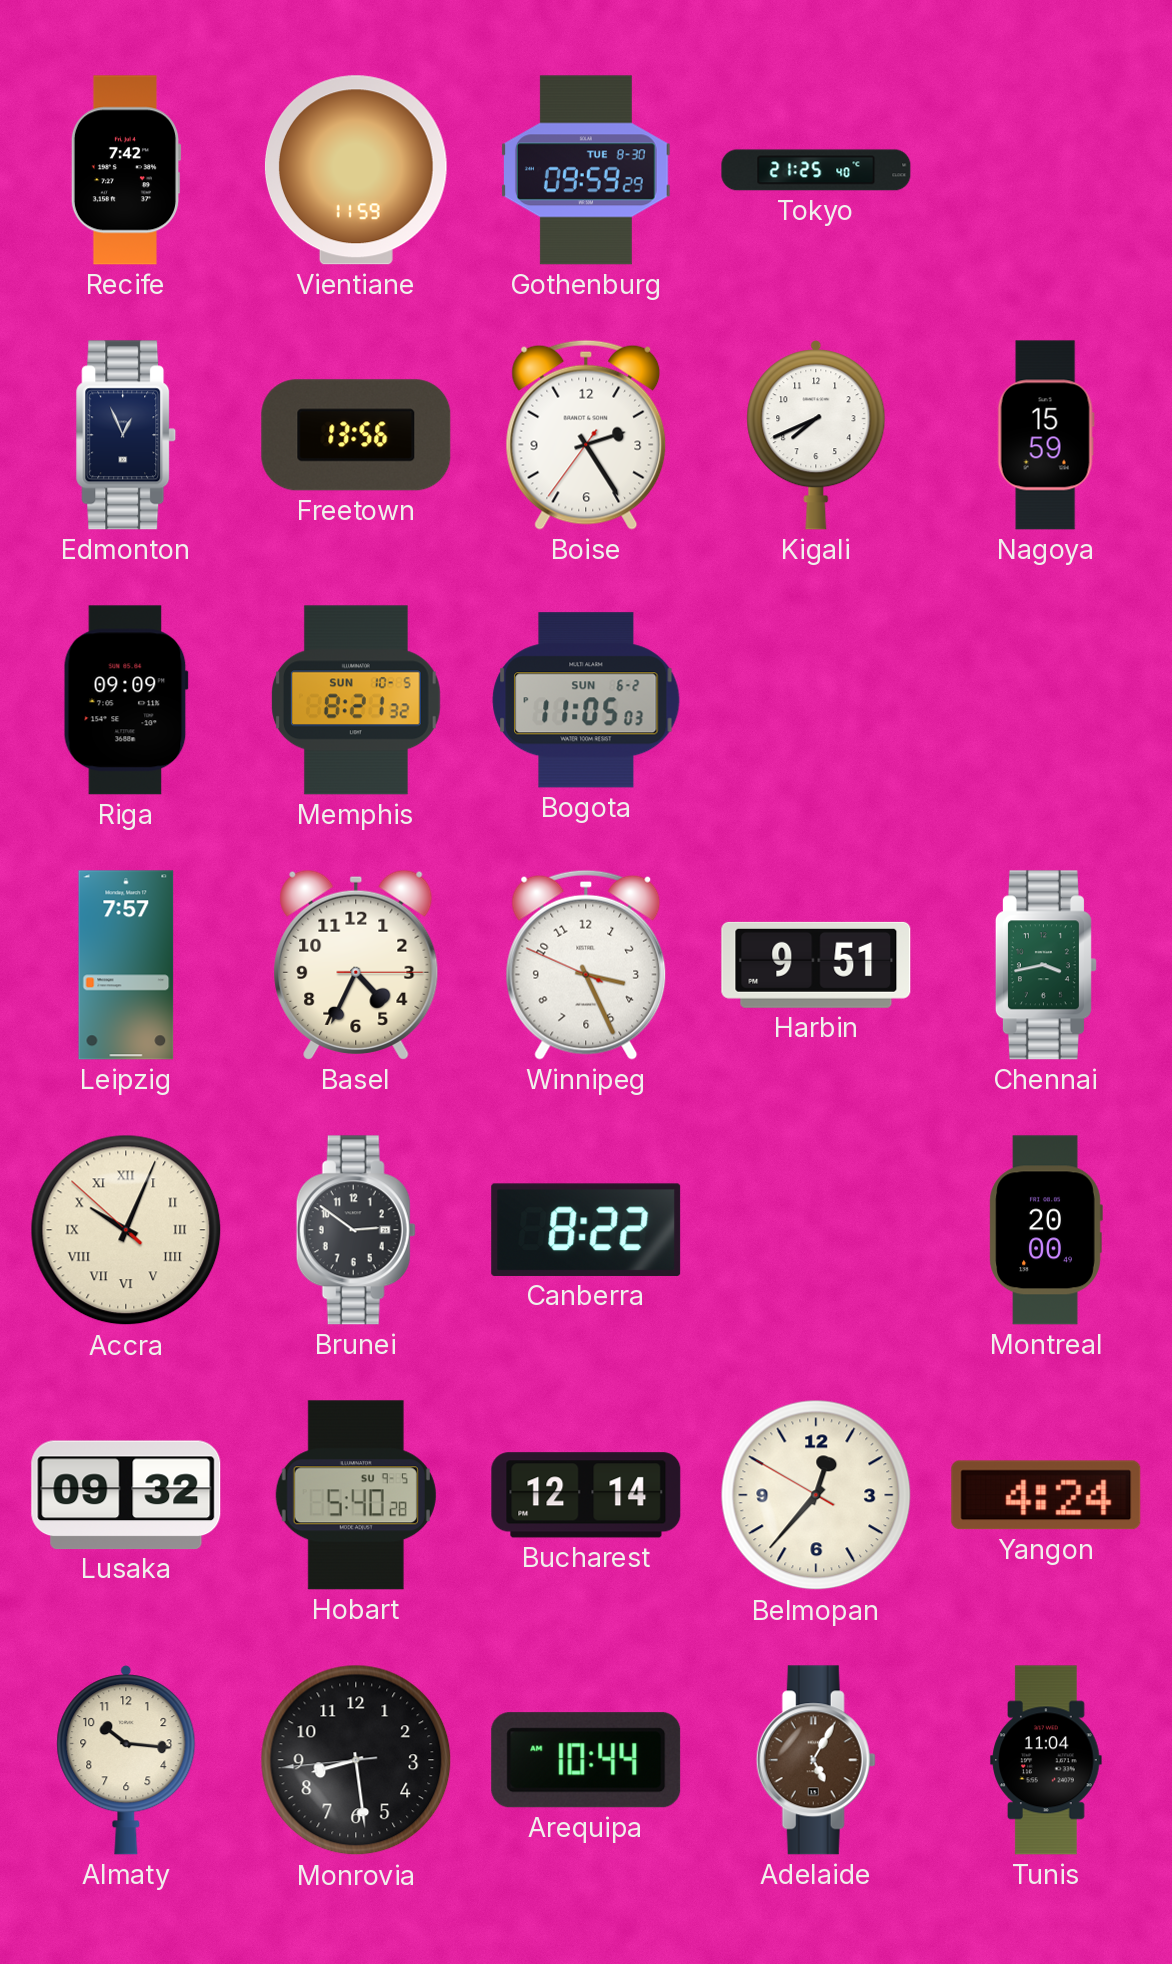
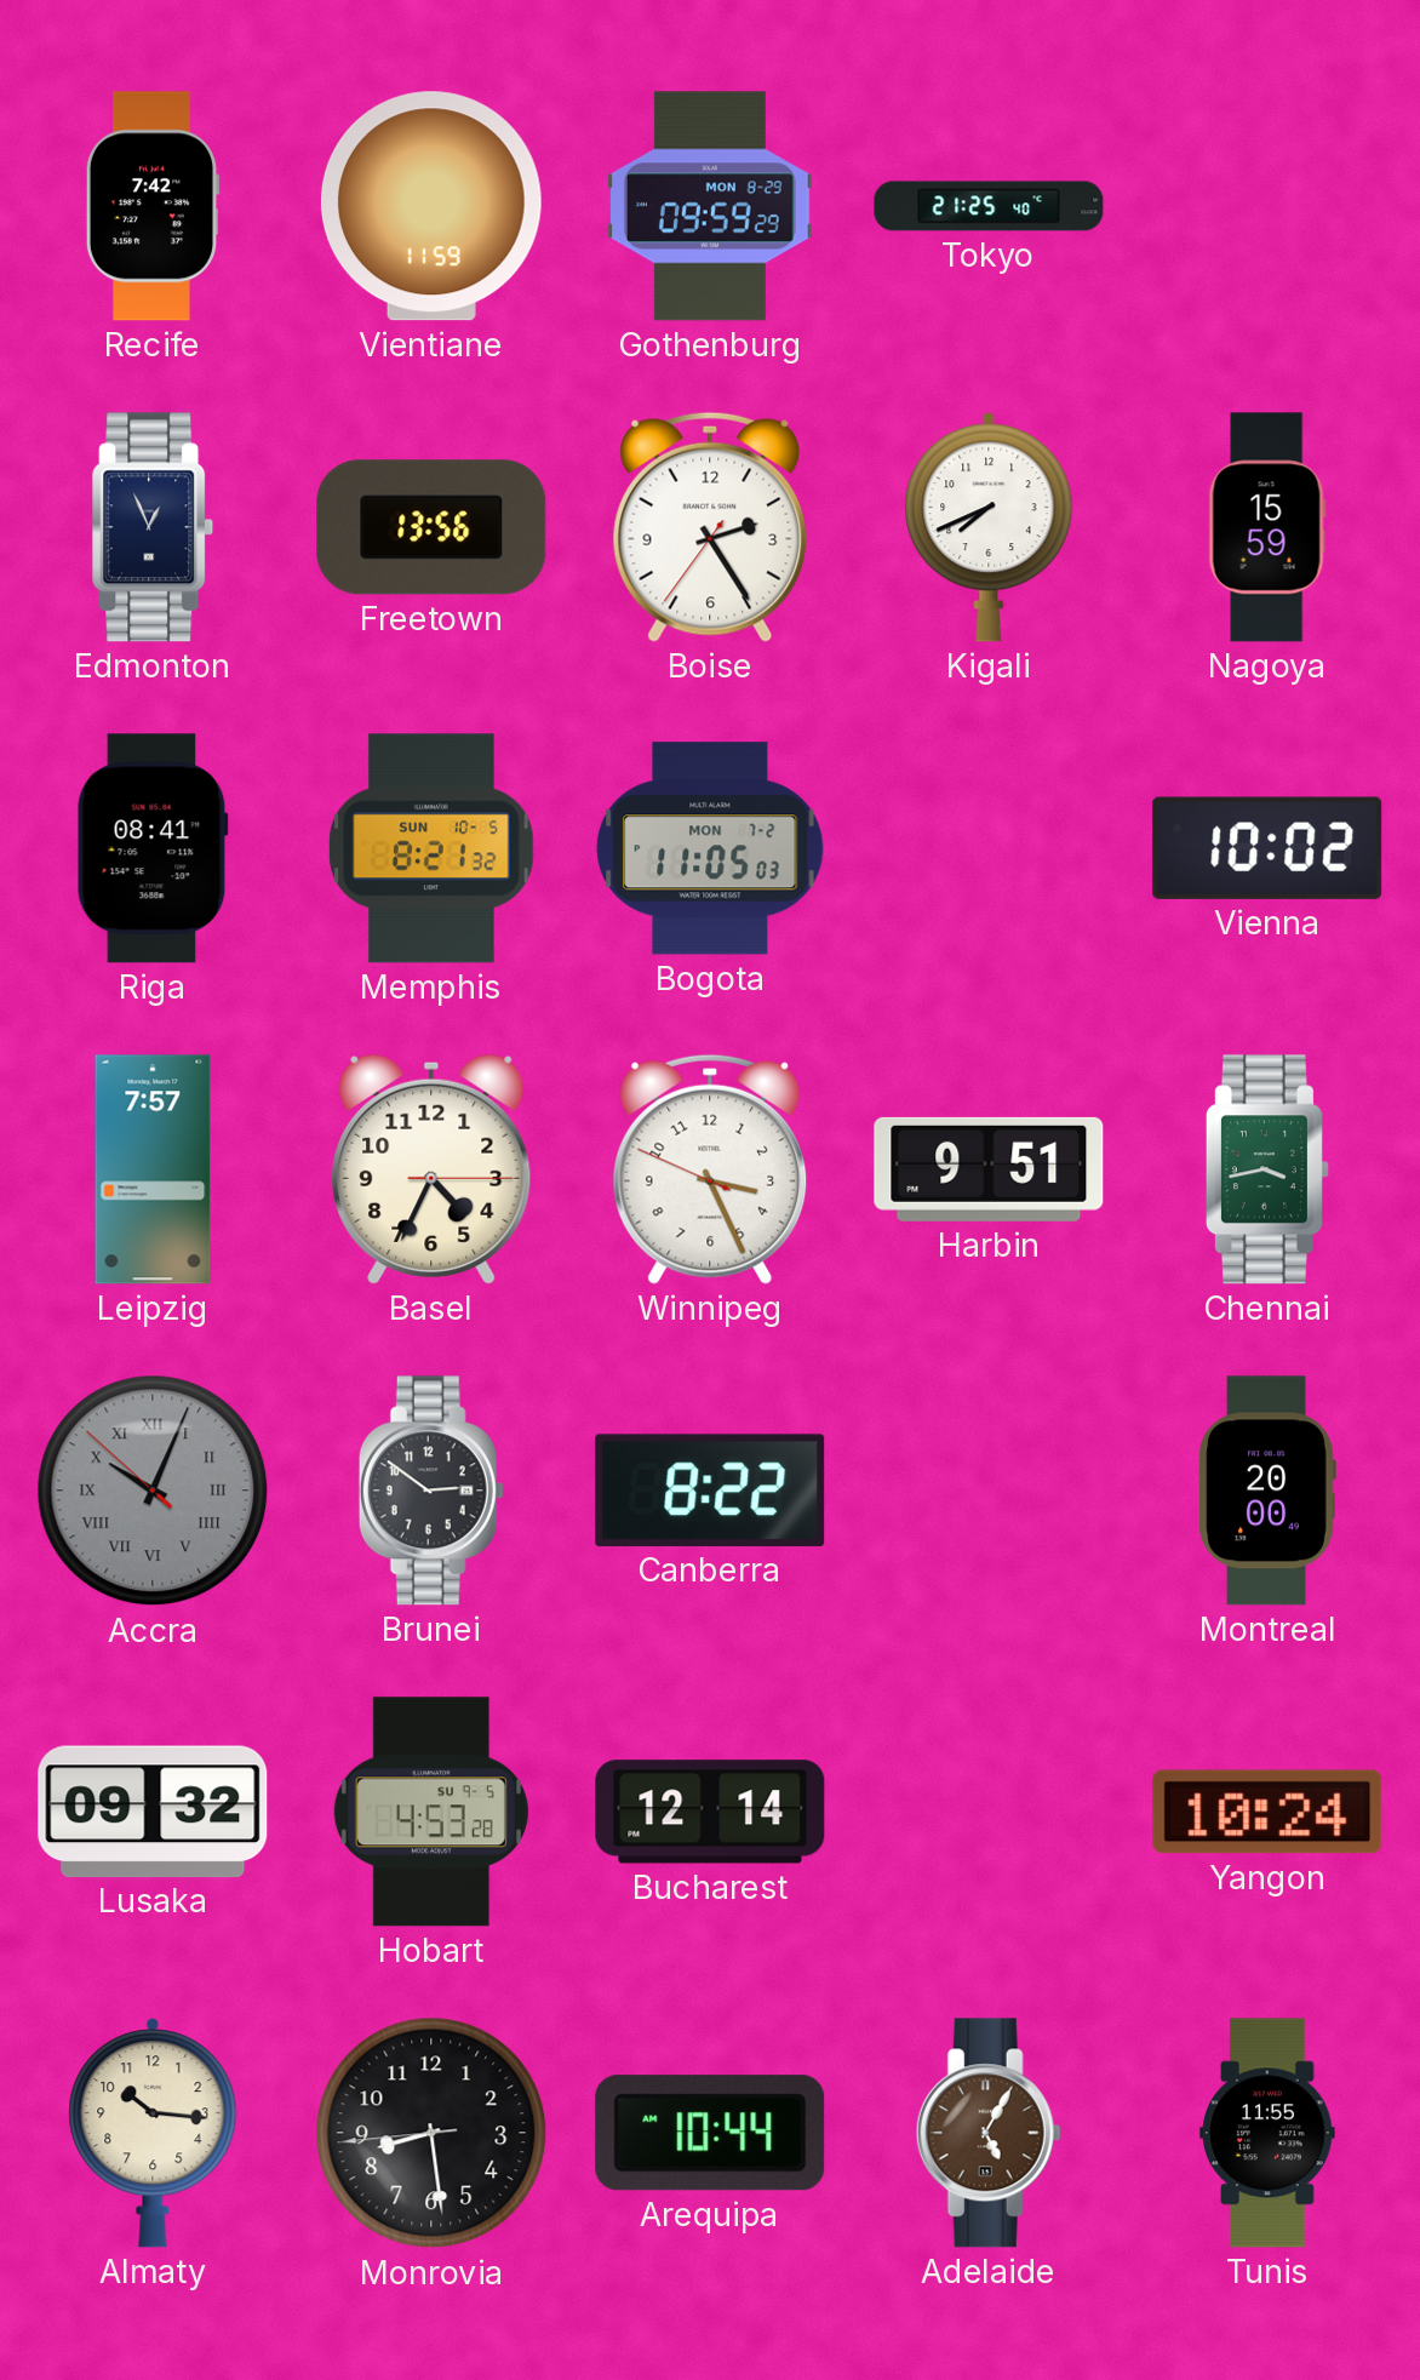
Gothenburg date: TUE 8-30 -> MON 8-29 (710, 206)
Riga: 09:09 -> 08:41 (153, 848)
Bogota date: SUN 6-2 -> MON 7-2 (710, 848)
Vienna: none -> 10:02 (1267, 848)
Accra dial: cream -> grey (153, 1491)
Hobart: 5:40 -> 4:53 (431, 1812)
Belmopan: 12:36 -> none (816, 1495)
Yangon: 4:24 -> 10:24 (1267, 1812)
Tunis: 11:04 -> 11:55 (1267, 2133)
